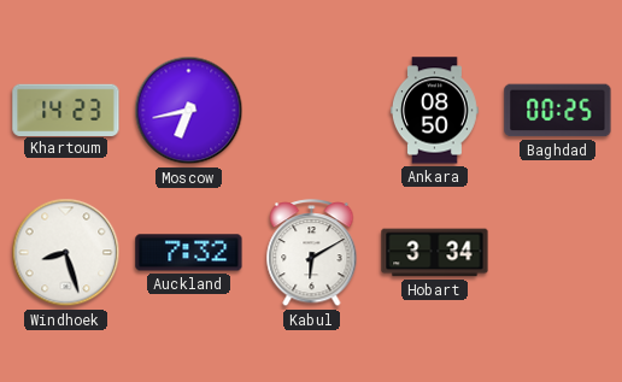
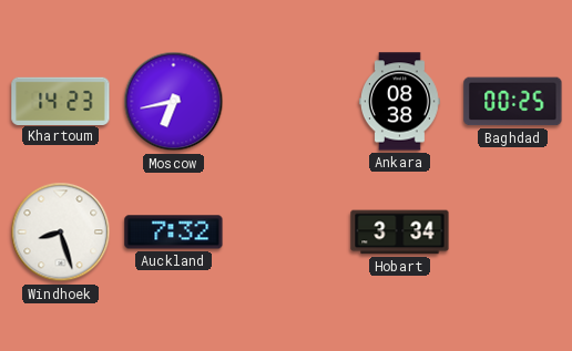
Ankara: 08:50 -> 08:38 (400, 102)
Kabul: 6:10 -> none (312, 253)
